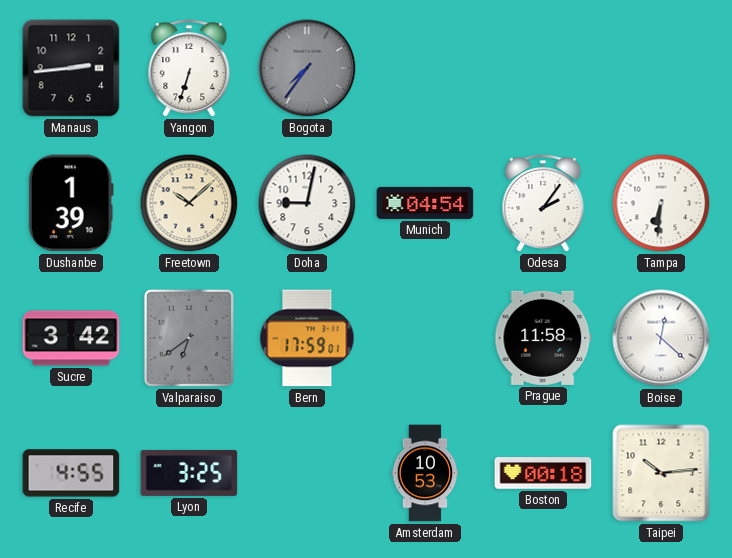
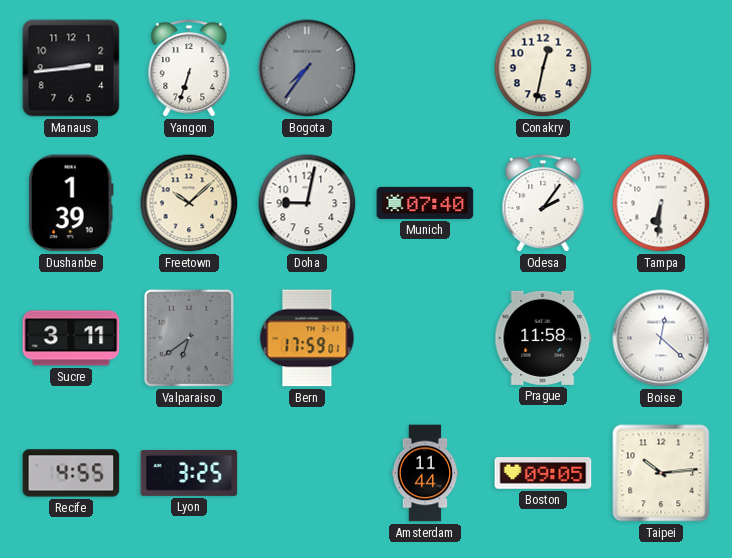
Conakry: none -> 12:32 (543, 68)
Munich: 04:54 -> 07:40 (425, 203)
Sucre: 3:42 -> 3:11 (71, 338)
Amsterdam: 10:53 -> 11:44 (425, 473)
Boston: 00:18 -> 09:05 (543, 473)
